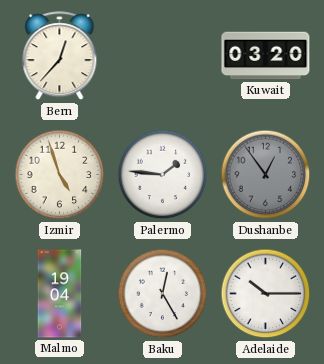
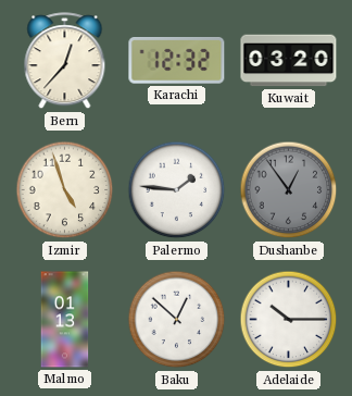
Karachi: none -> 12:32 (177, 61)
Malmo: 19:04 -> 01:13 (65, 320)
Baku: 12:25 -> 12:52 (177, 320)
